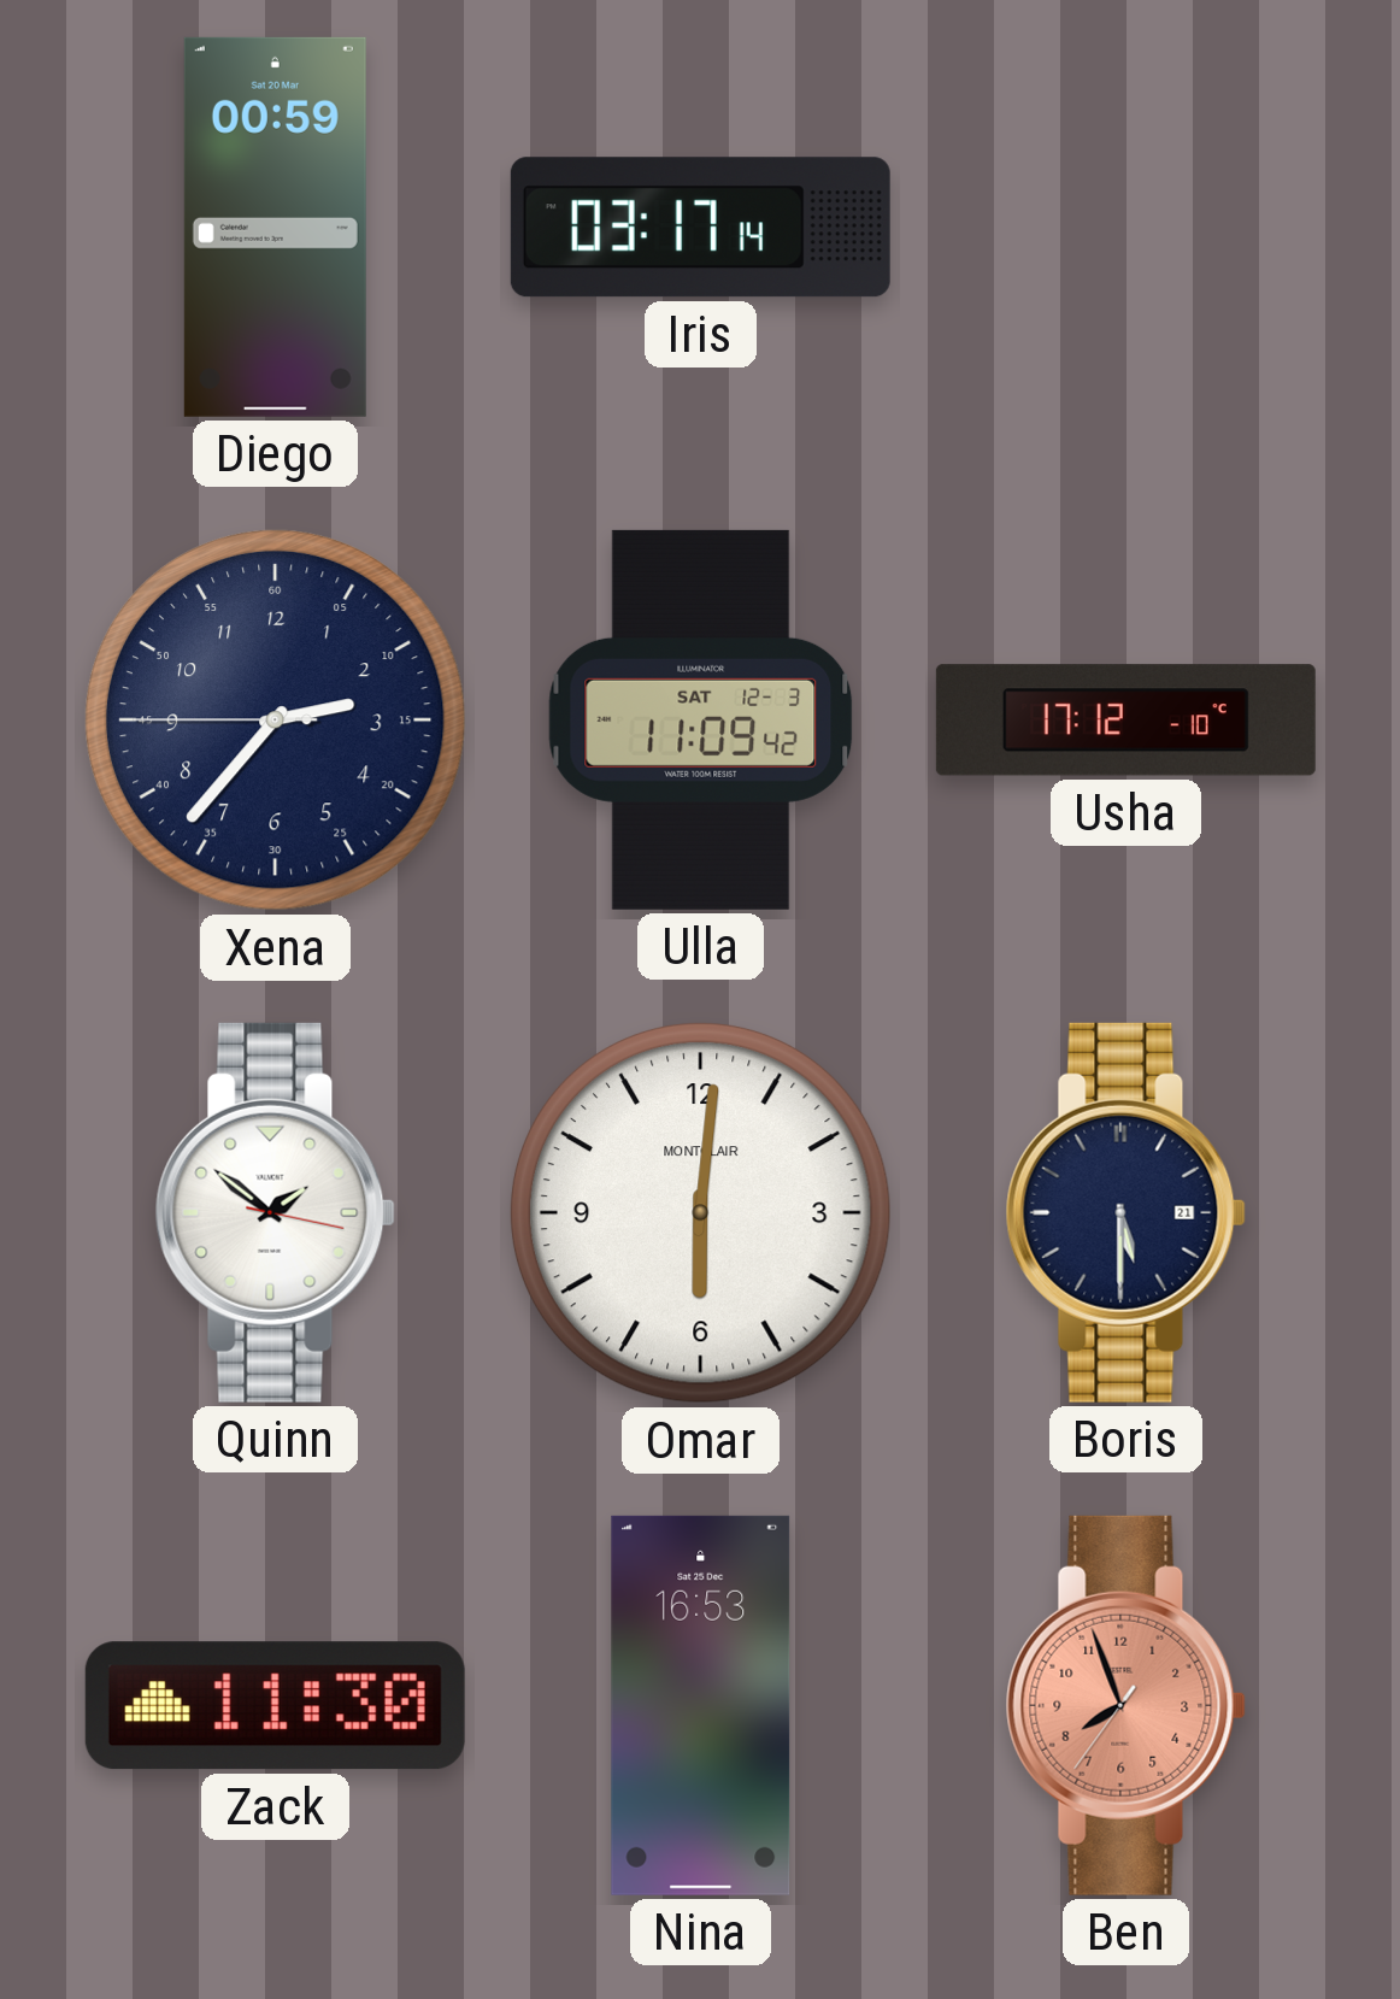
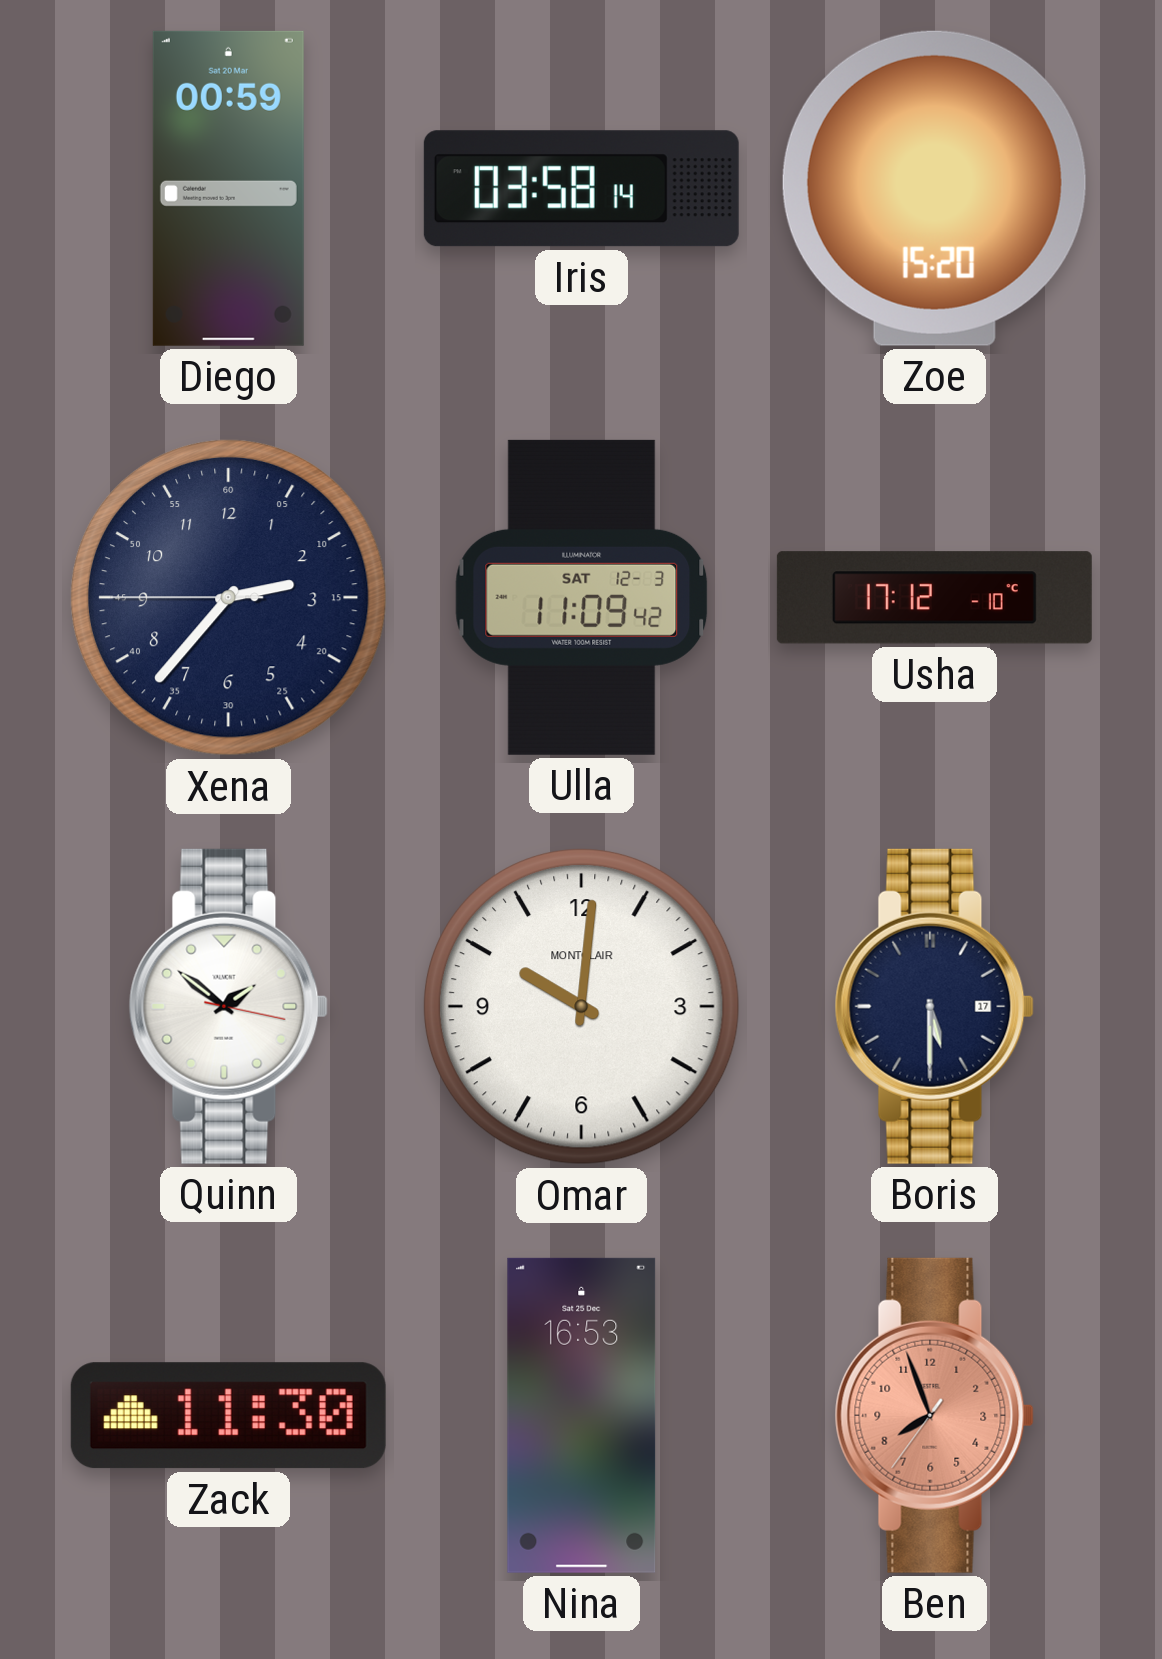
Iris: 03:17 -> 03:58 (581, 189)
Zoe: none -> 15:20 (934, 188)
Omar: 6:01 -> 10:01 (581, 1006)
Boris date: 21 -> 17 (934, 1006)
